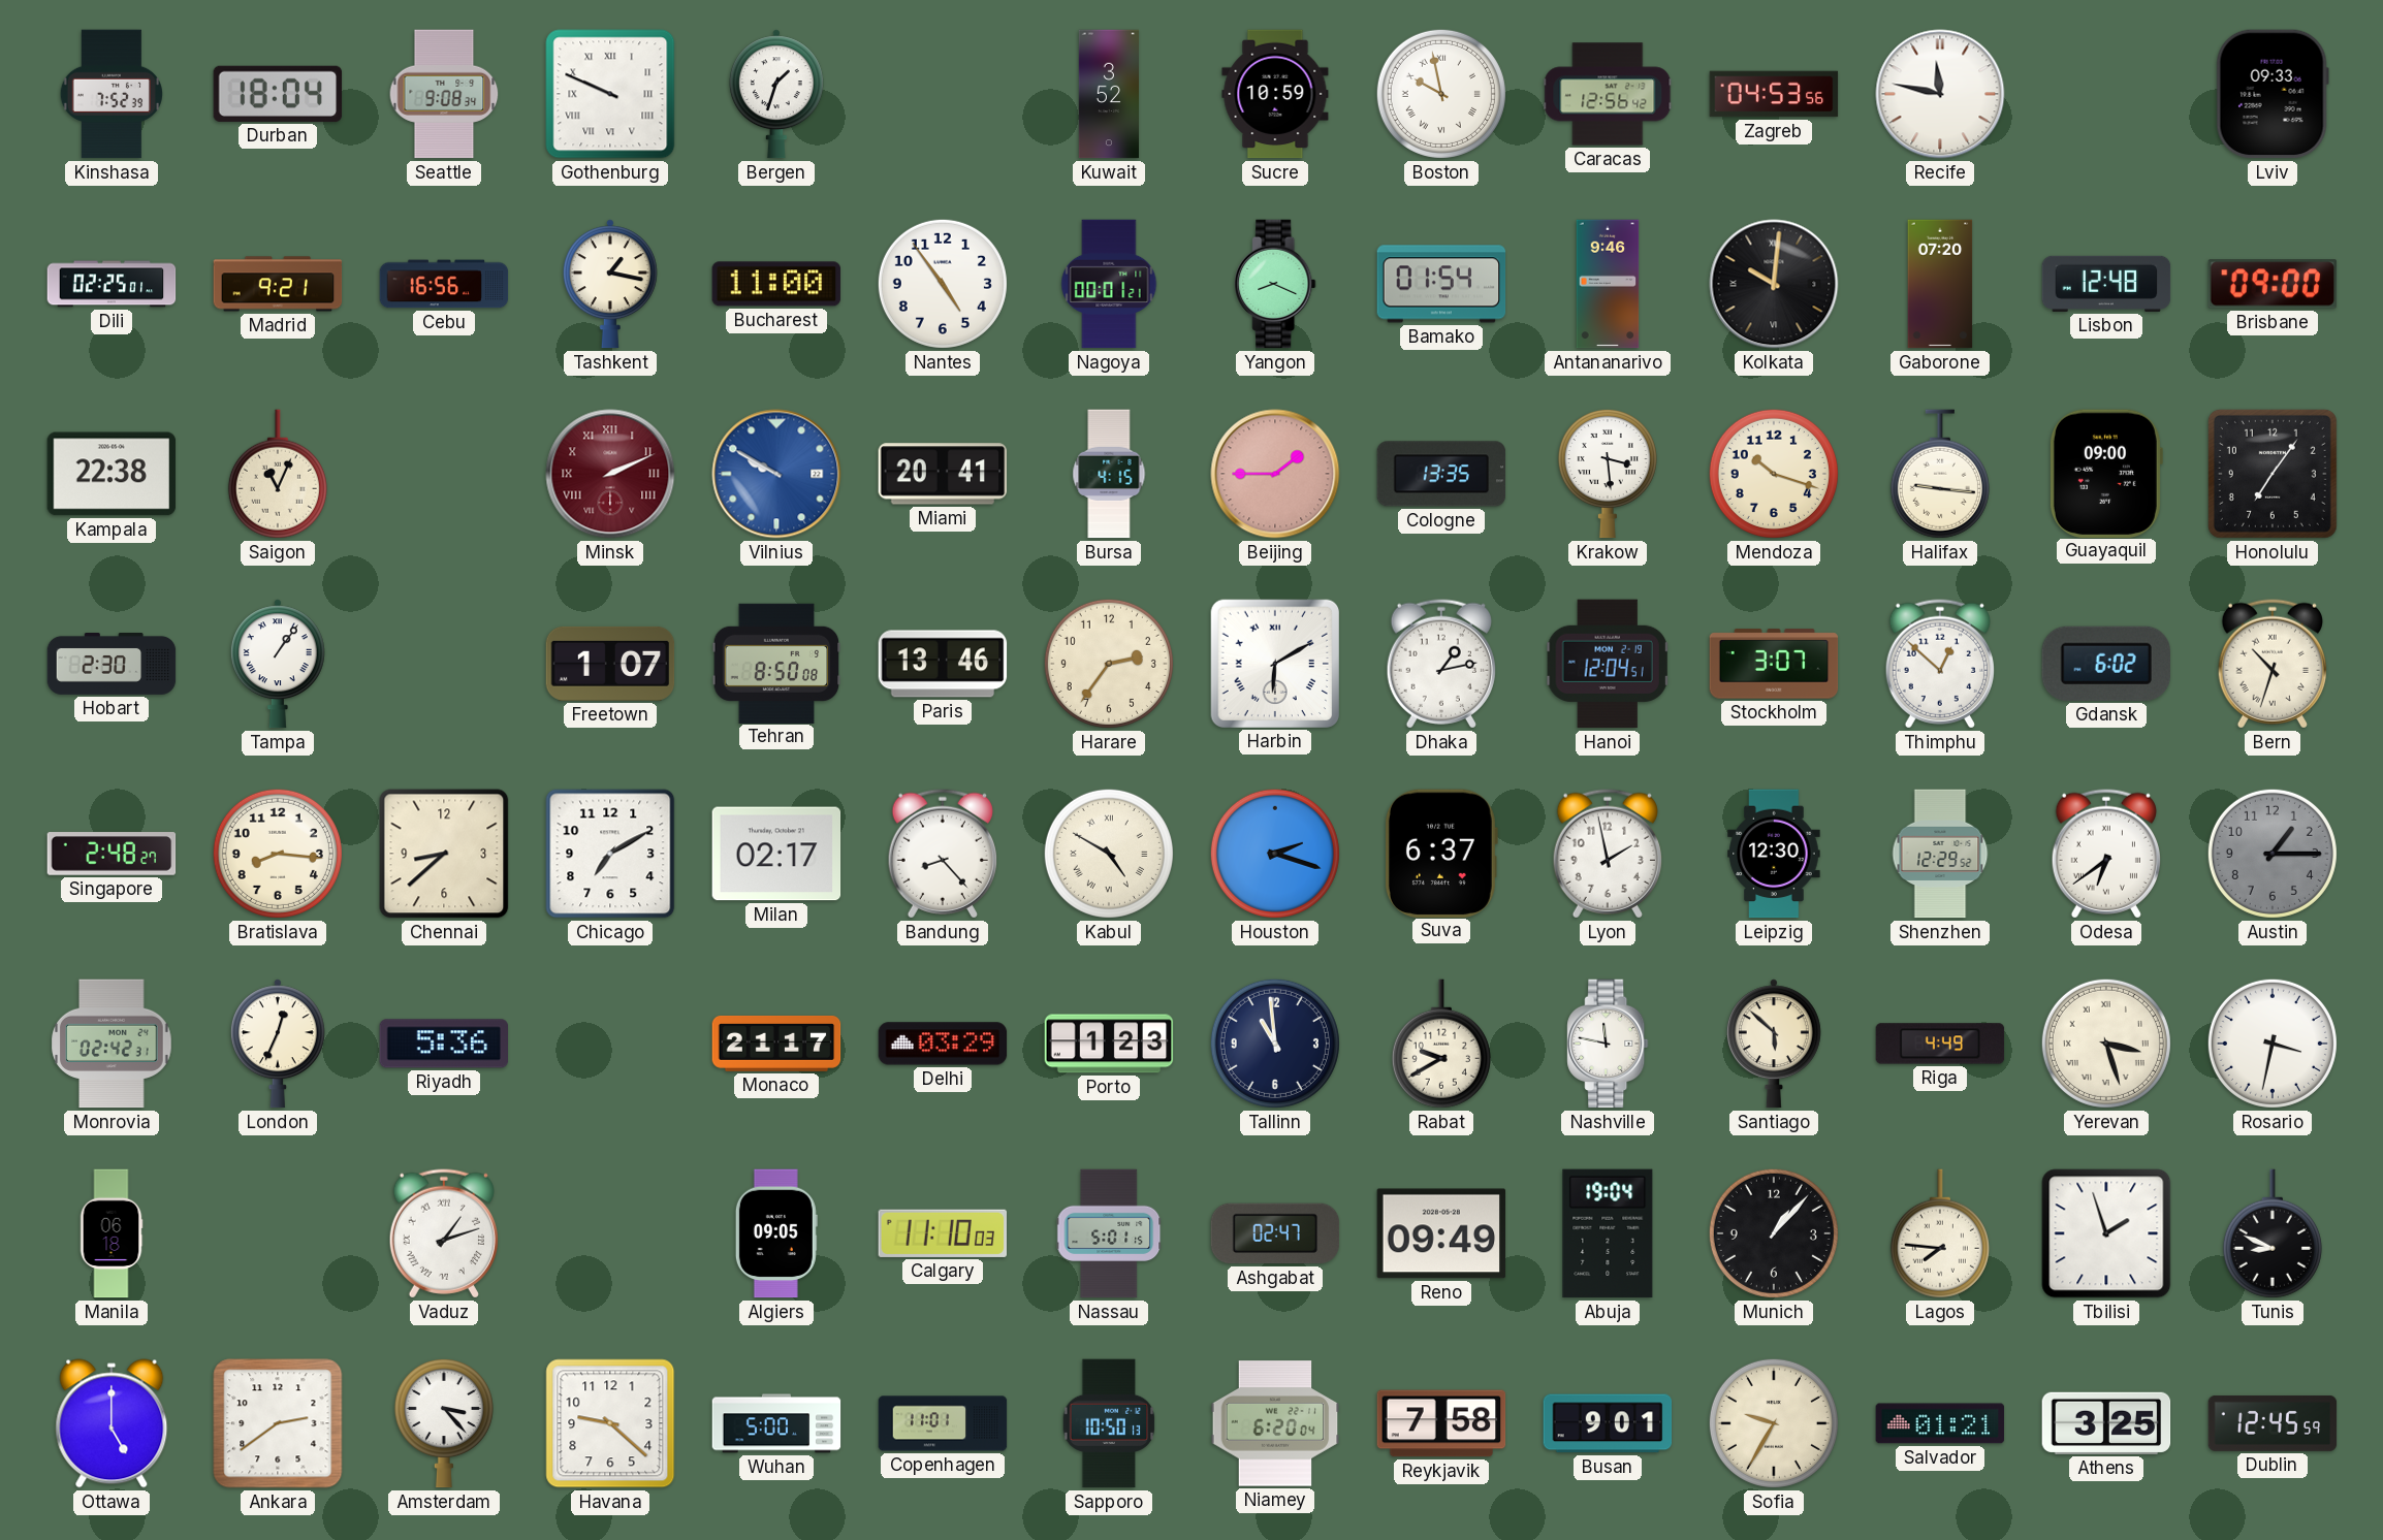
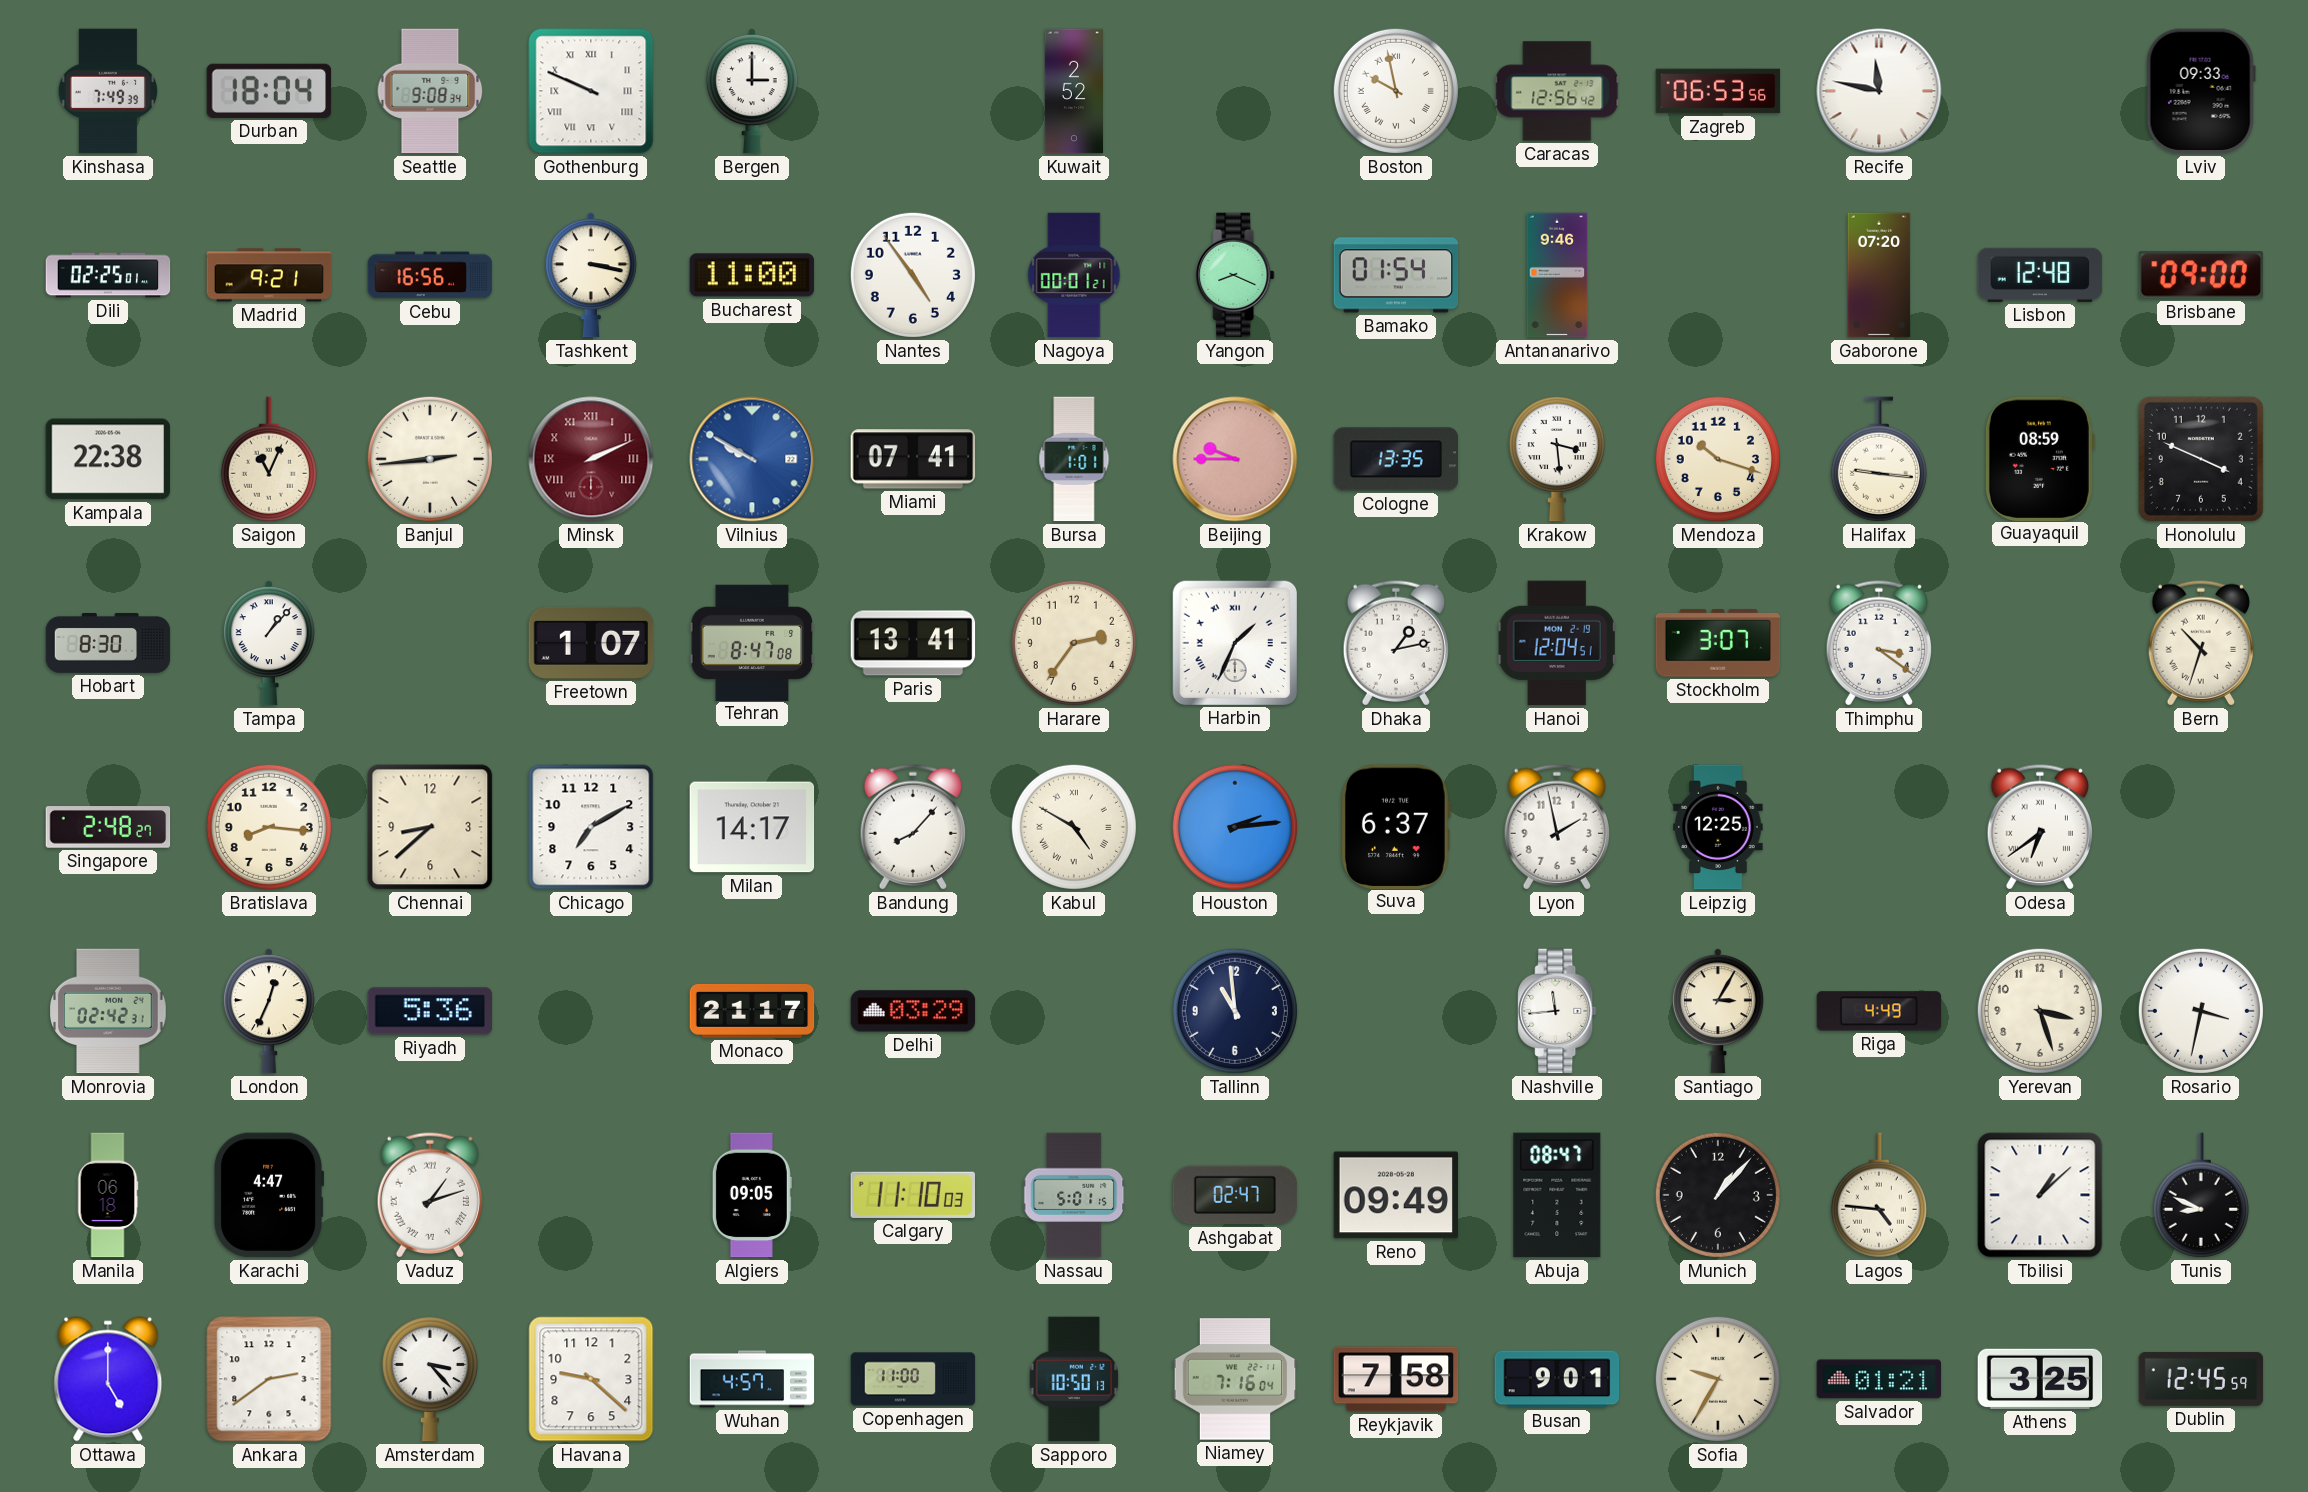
Kinshasa: 7:52 -> 7:49 (108, 91)
Bergen: 1:33 -> 3:00 (752, 91)
Kuwait: 3:52 -> 2:52 (1073, 91)
Sucre: 10:59 -> none (1275, 94)
Zagreb: 04:53 -> 06:53 (1718, 91)
Tashkent: 1:17 -> 3:17 (591, 275)
Kolkata: 10:01 -> none (1774, 284)
Banjul: none -> 2:44 (430, 459)
Miami: 20:41 -> 07:41 (913, 459)
Bursa: 4:15 -> 1:01 (1074, 459)
Beijing: 1:45 -> 9:45 (1235, 459)
Guayaquil: 09:00 -> 08:59 (2039, 458)
Honolulu: 7:06 -> 3:49 (2201, 459)
Hobart: 2:30 -> 8:30 (108, 644)
Tampa: 1:06 -> 1:07 (269, 643)
Tehran: 8:50 -> 8:47 (752, 642)
Paris: 13:46 -> 13:41 (913, 643)
Harbin: 6:10 -> 1:34 (1234, 642)
Thimphu: 12:52 -> 3:21 (1879, 643)
Gdansk: 6:02 -> none (2106, 664)
Milan: 02:17 -> 14:17 (752, 827)
Bandung: 8:23 -> 8:07 (913, 827)
Houston: 2:18 -> 2:14 (1235, 827)
Leipzig: 12:30 -> 12:25 (1718, 827)
Shenzhen: 12:29 -> none (1940, 854)
Austin: 1:15 -> none (2273, 854)
Porto: 1:23 -> none (1109, 1044)
Rabat: 9:40 -> none (1441, 1044)
Nashville: 11:47 -> 11:44 (1557, 1011)
Santiago: 5:52 -> 3:05 (1718, 1011)
Yerevan numerals: Roman -> Arabic (2040, 1011)
Karachi: none -> 4:47 (270, 1195)
Abuja: 19:04 -> 08:47 (1557, 1195)
Lagos: 7:46 -> 4:46 (1879, 1195)
Tbilisi: 1:57 -> 1:08 (2040, 1195)
Wuhan: 5:00 -> 4:57 (752, 1379)
Copenhagen: 11:01 -> 11:00 (913, 1379)
Niamey: 6:20 -> 7:16 (1235, 1379)
